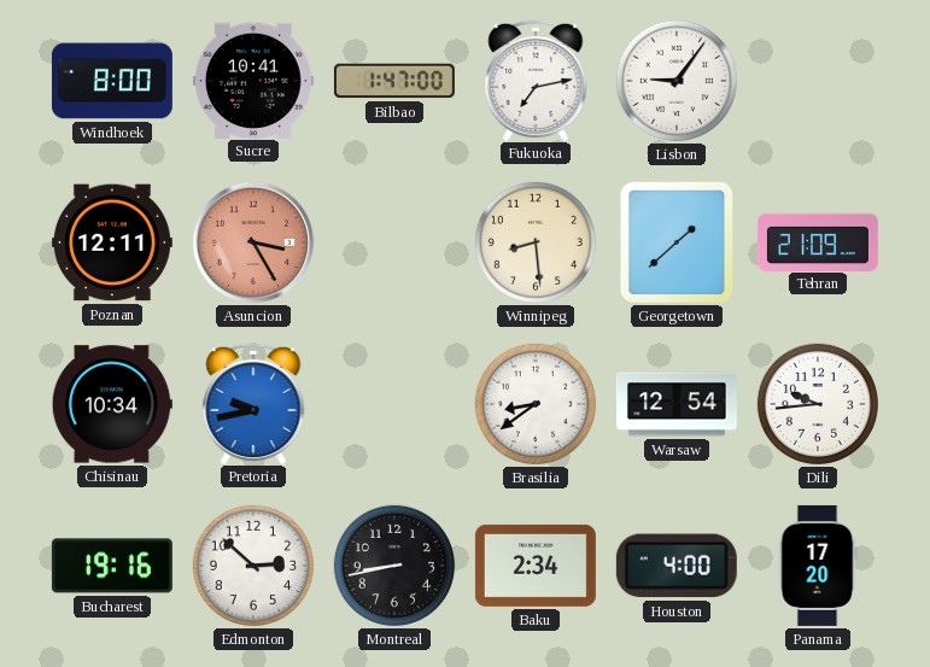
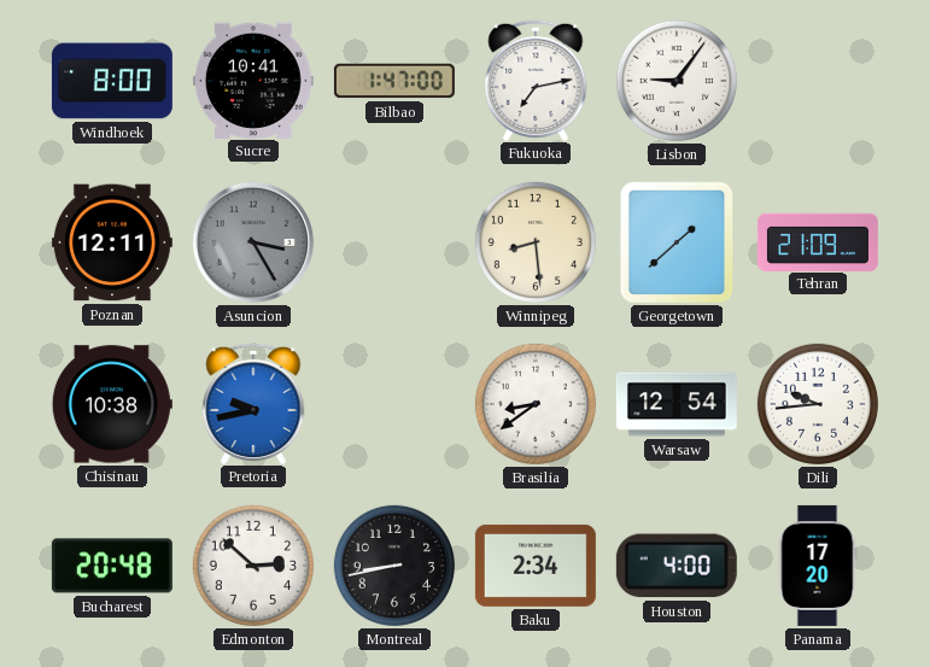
Asuncion dial: salmon -> grey (253, 242)
Chisinau: 10:34 -> 10:38 (112, 404)
Bucharest: 19:16 -> 20:48 (112, 566)
